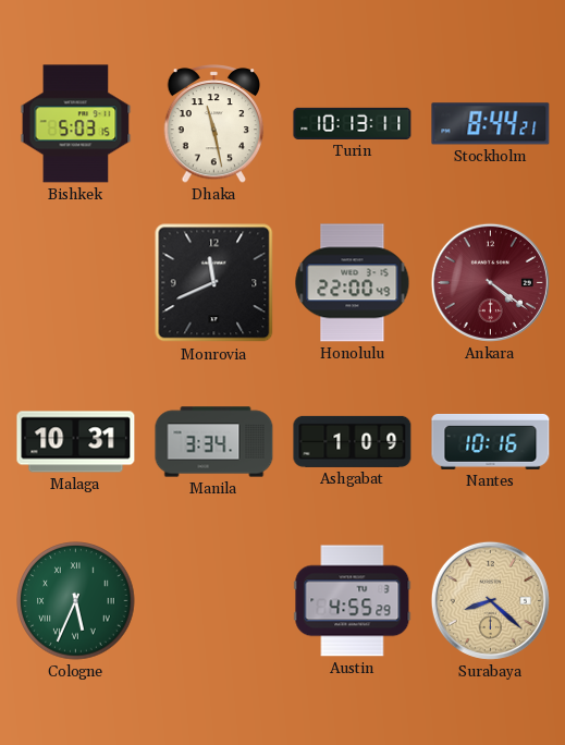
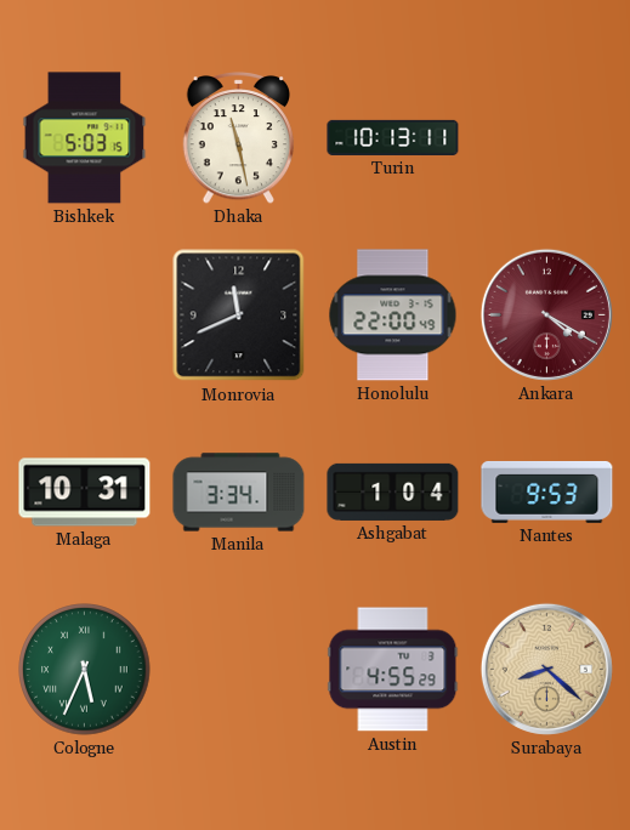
Stockholm: 8:44 -> none (491, 124)
Ankara: 4:21 -> 4:20 (546, 314)
Ashgabat: 1:09 -> 1:04 (393, 491)
Nantes: 10:16 -> 9:53 (547, 491)
